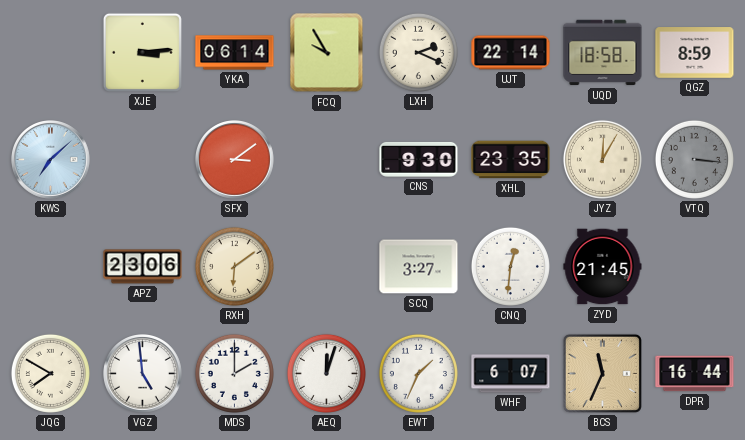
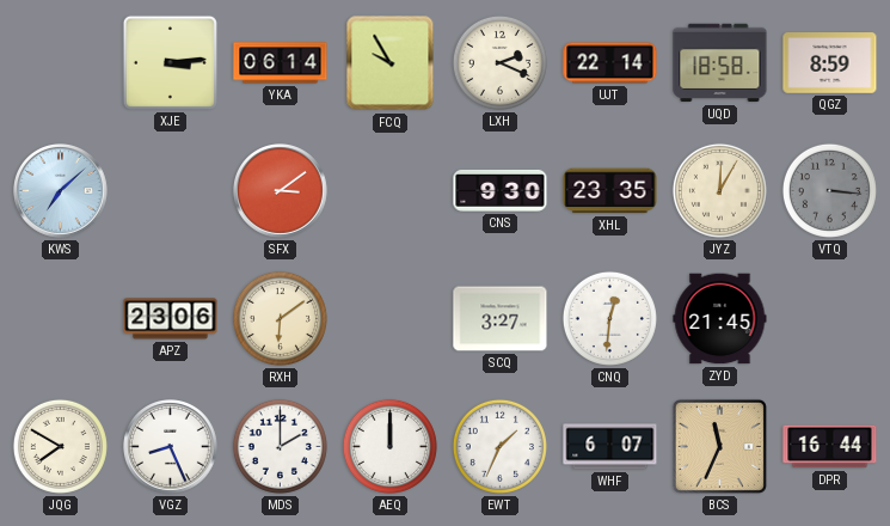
VGZ: 4:59 -> 8:26 (171, 447)
AEQ: 12:03 -> 12:00 (389, 446)
